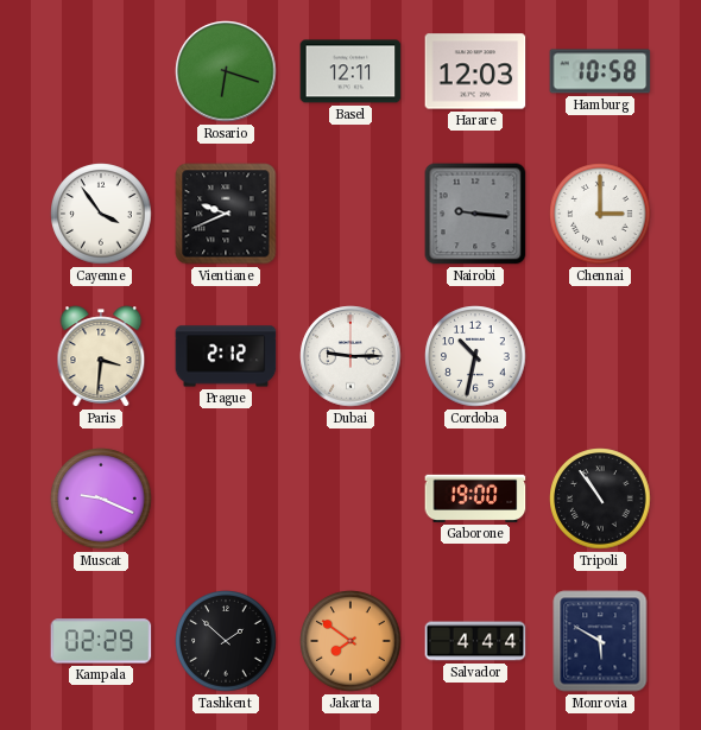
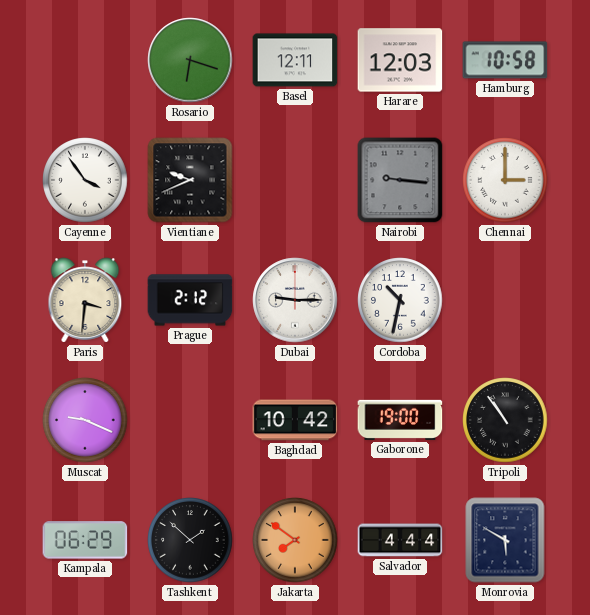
Baghdad: none -> 10:42 (295, 420)
Kampala: 02:29 -> 06:29 (85, 540)
